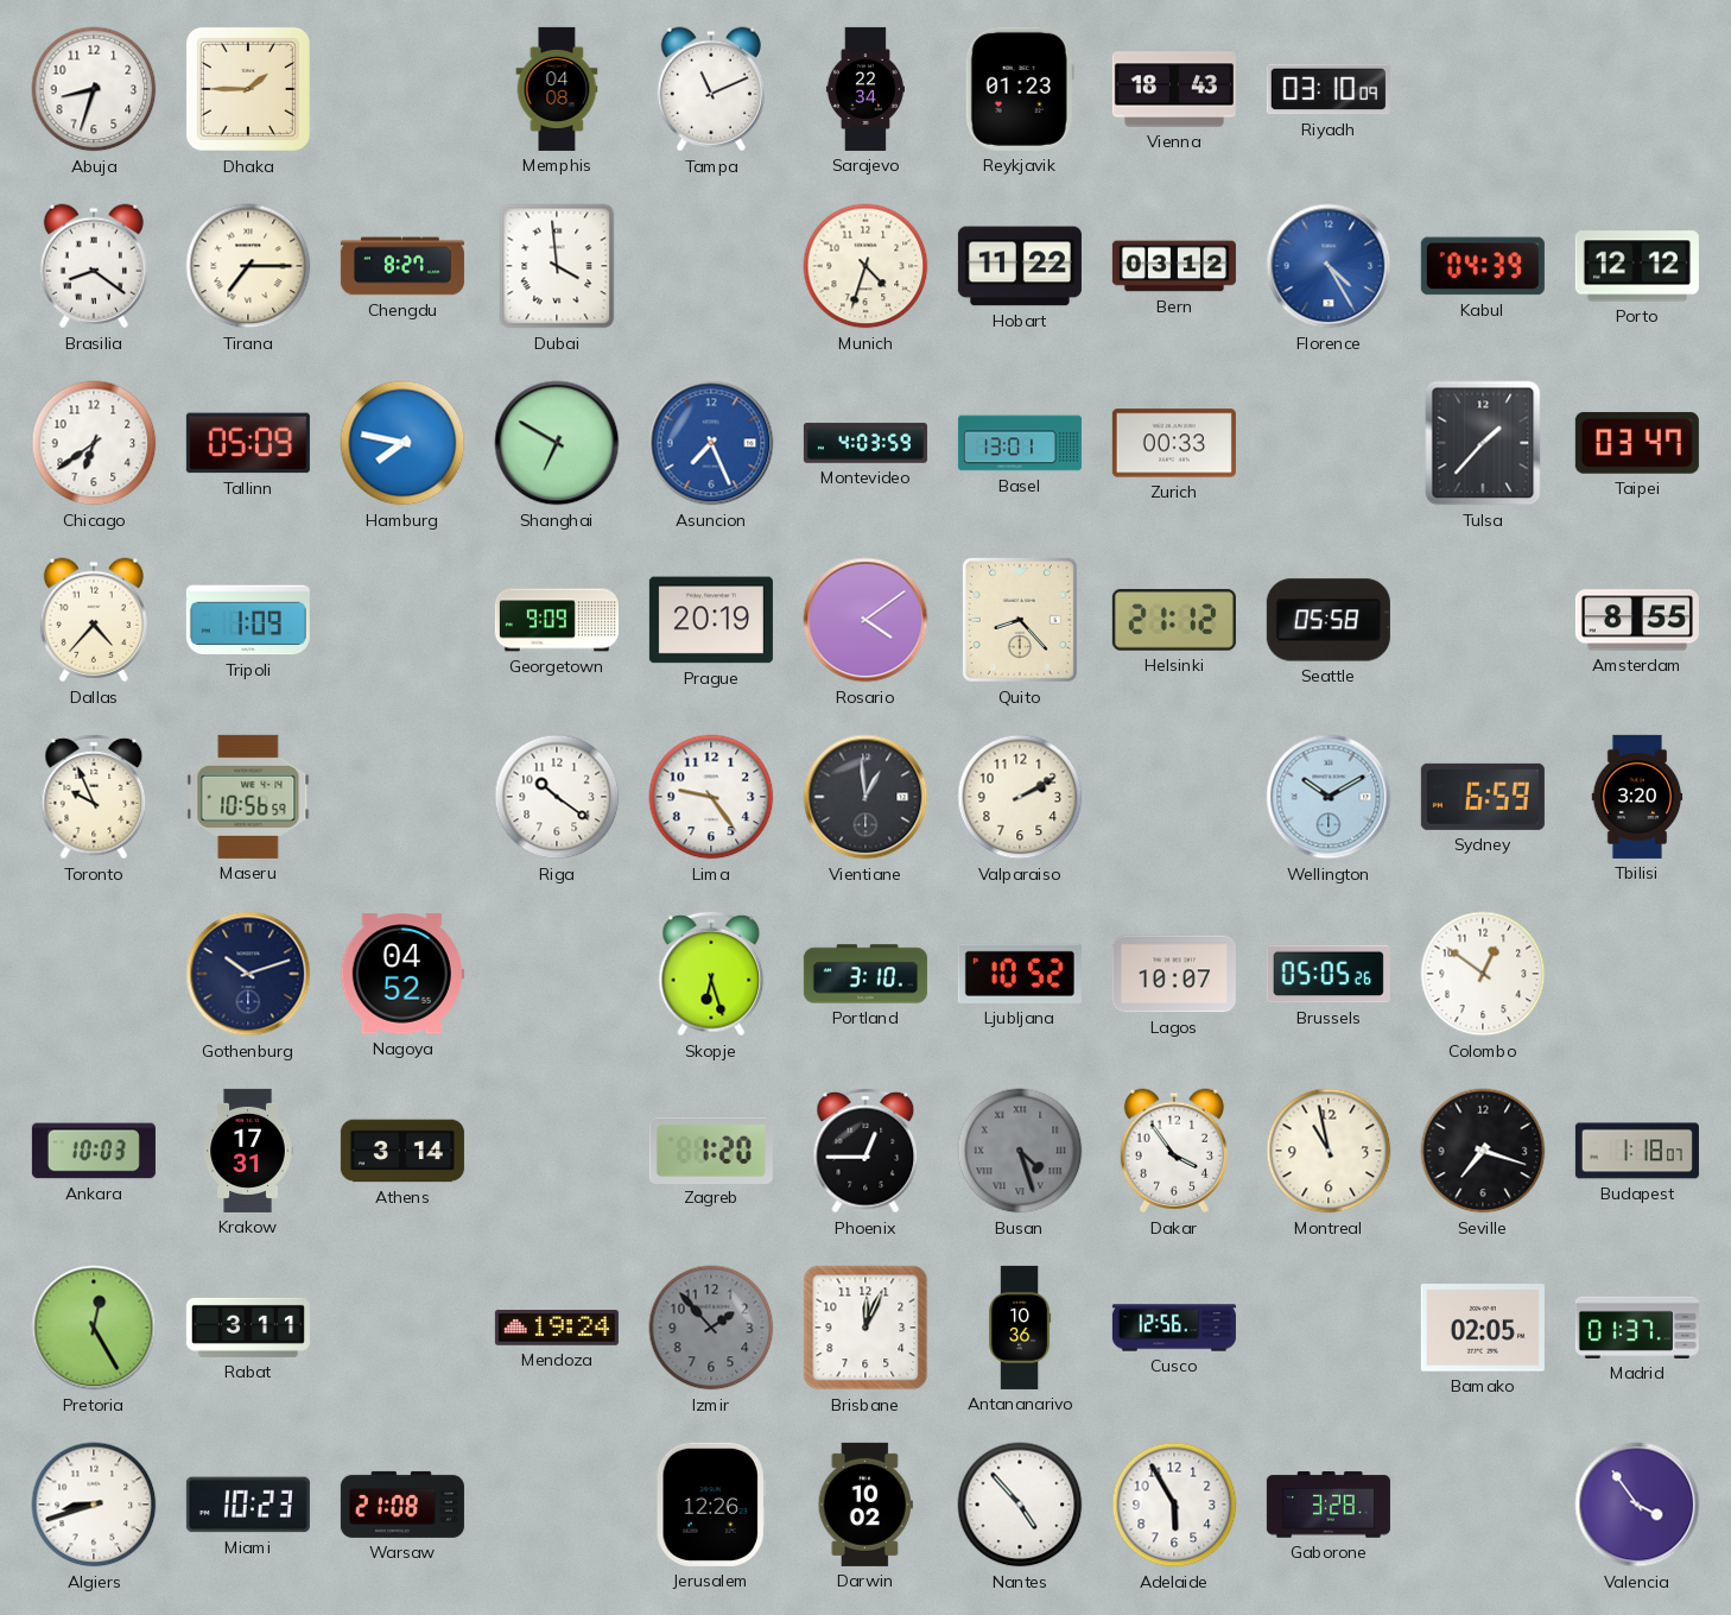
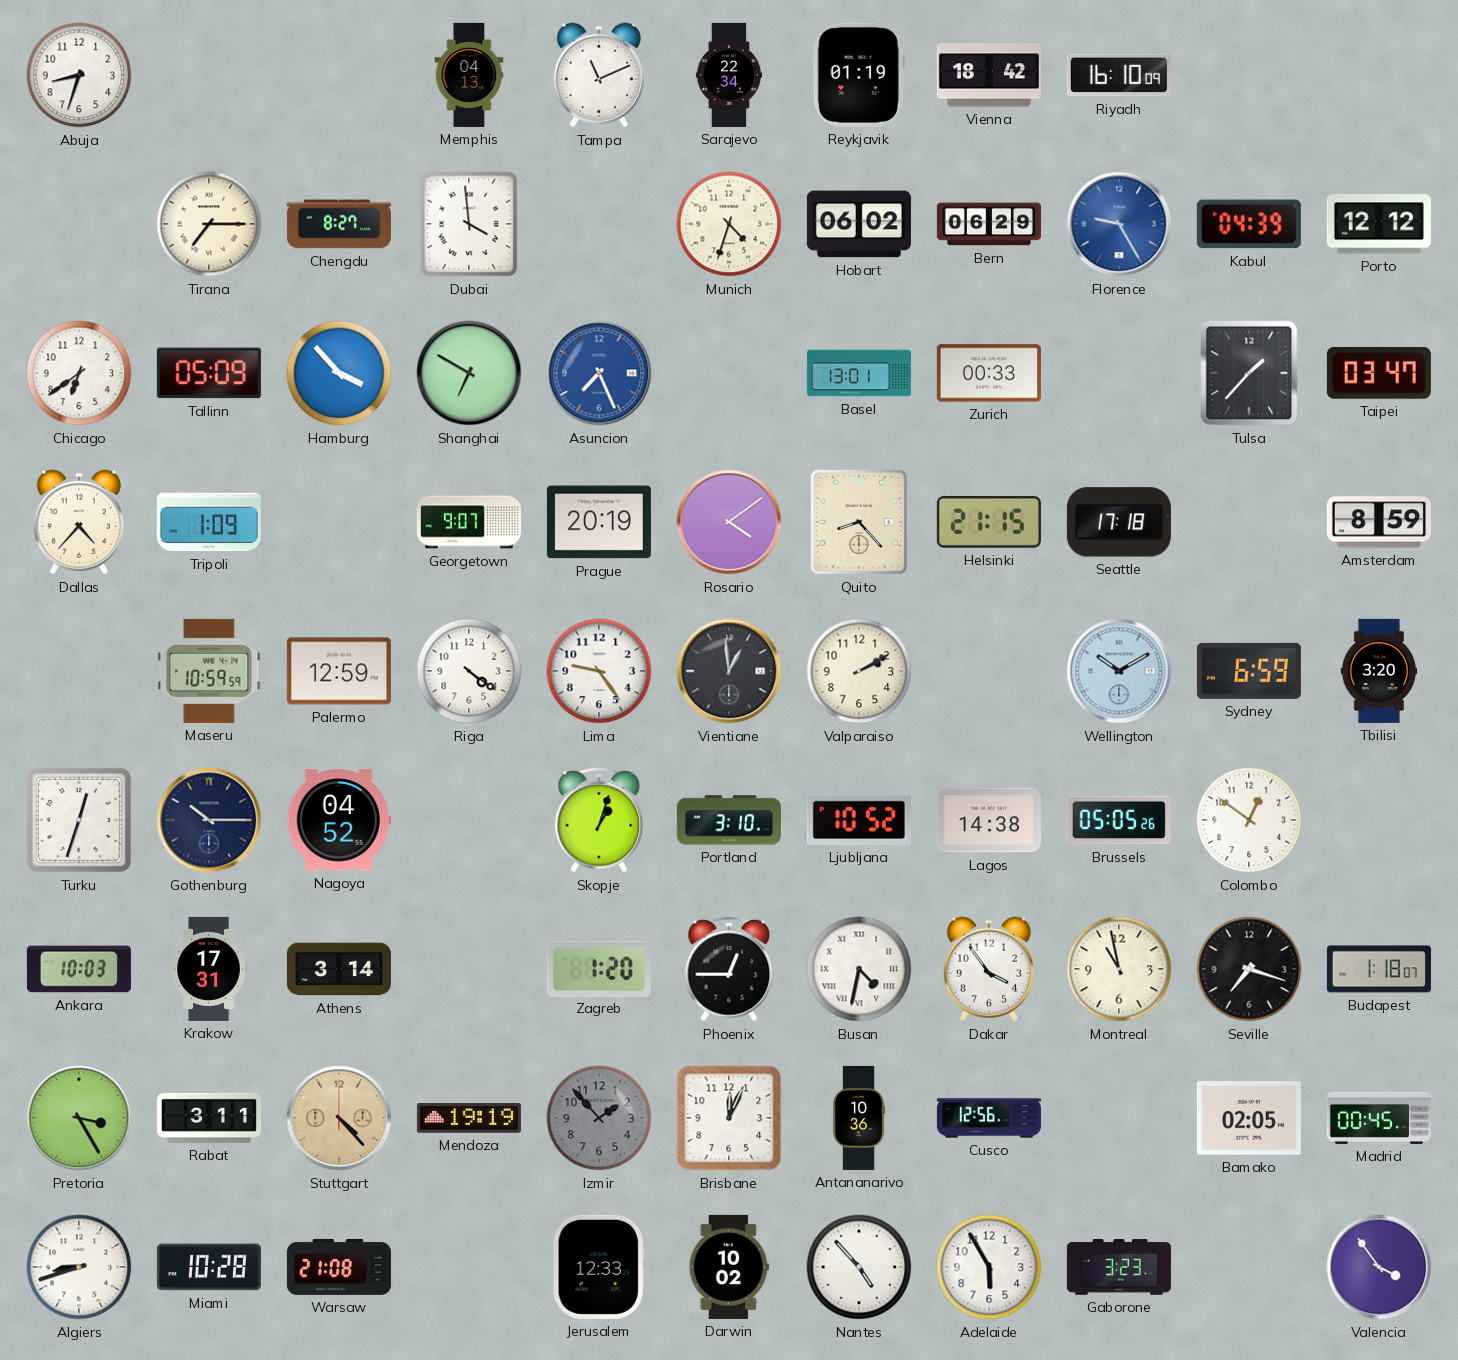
Dhaka: 1:45 -> none (248, 89)
Memphis: 04:08 -> 04:13 (469, 75)
Reykjavik: 01:23 -> 01:19 (859, 75)
Vienna: 18:43 -> 18:42 (989, 75)
Riyadh: 03:10 -> 16:10 (1119, 75)
Brasilia: 8:21 -> none (94, 266)
Hobart: 11:22 -> 06:02 (859, 224)
Bern: 03:12 -> 06:29 (989, 224)
Florence: 4:25 -> 9:25 (1119, 224)
Hamburg: 7:47 -> 3:53 (339, 373)
Montevideo: 4:03 -> none (866, 443)
Georgetown: 9:09 -> 9:07 (469, 522)
Helsinki: 21:12 -> 21:15 (989, 522)
Seattle: 05:58 -> 17:18 (1119, 522)
Amsterdam: 8:55 -> 8:59 (1379, 522)
Toronto: 9:56 -> none (94, 797)
Maseru: 10:56 -> 10:59 (209, 671)
Palermo: none -> 12:59 (339, 671)
Riga: 10:21 -> 4:21 (469, 671)
Turku: none -> 12:33 (79, 820)
Gothenburg: 10:12 -> 10:15 (209, 820)
Skopje: 6:27 -> 1:03 (599, 820)
Lagos: 10:07 -> 14:38 (989, 820)
Busan: 4:27 -> 4:32 (859, 969)
Busan dial: grey -> white (859, 969)
Pretoria: 12:25 -> 3:25 (79, 1118)
Stuttgart: none -> 4:23 (339, 1118)
Mendoza: 19:24 -> 19:19 (469, 1119)
Madrid: 01:37 -> 00:45 (1379, 1118)
Miami: 10:23 -> 10:28 (209, 1267)
Jerusalem: 12:26 -> 12:33 (599, 1267)
Gaborone: 3:28 -> 3:23 (1119, 1267)
